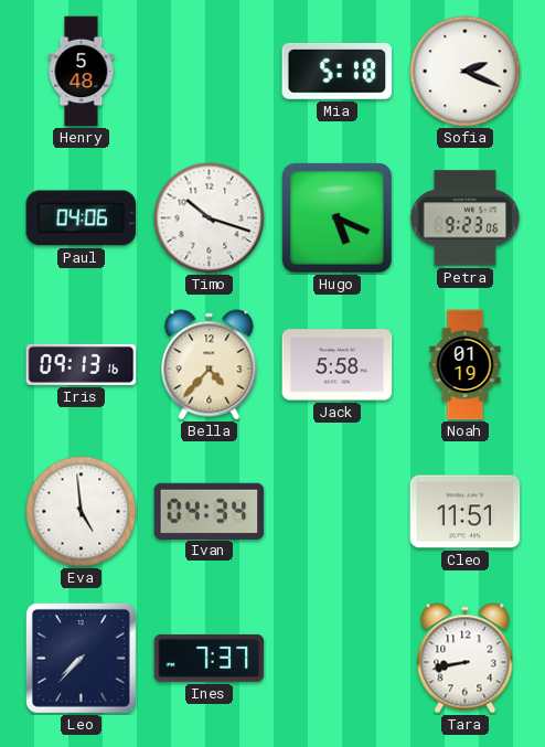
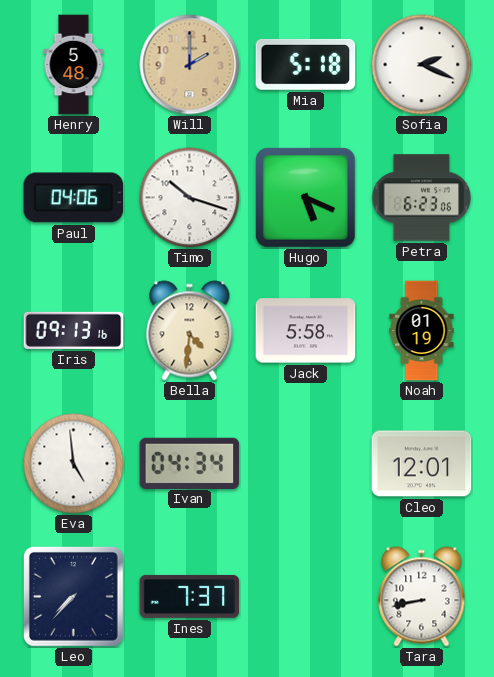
Will: none -> 2:00 (190, 65)
Petra: 9:23 -> 6:23 (421, 198)
Bella: 4:37 -> 4:31 (190, 331)
Cleo: 11:51 -> 12:01 (422, 464)
